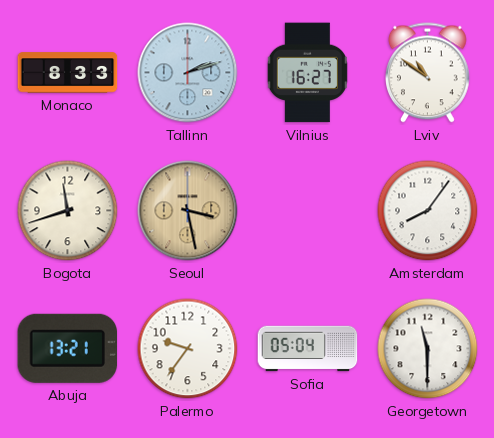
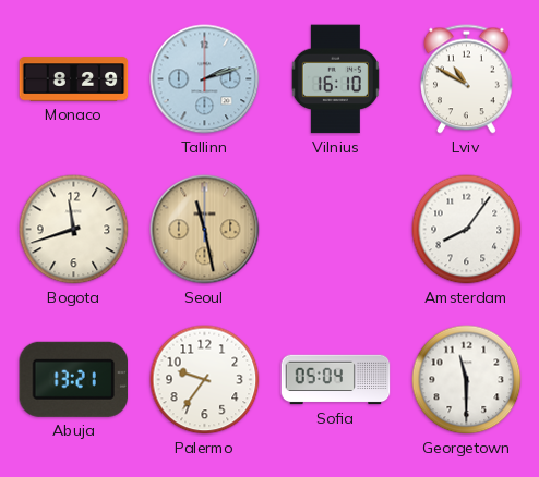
Monaco: 8:33 -> 8:29 (74, 79)
Vilnius: 16:27 -> 16:10 (335, 79)
Lviv: 10:51 -> 10:50 (467, 79)
Seoul: 3:28 -> 11:28 (205, 230)
